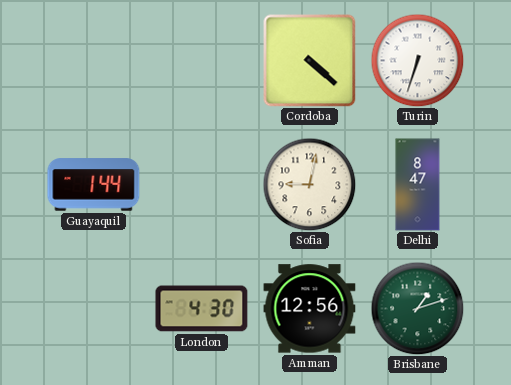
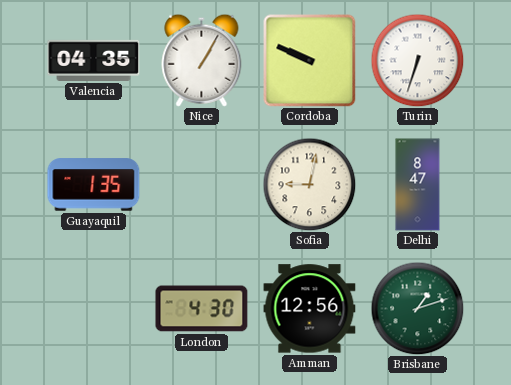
Valencia: none -> 04:35 (94, 60)
Nice: none -> 1:05 (202, 60)
Cordoba: 4:22 -> 9:49 (309, 60)
Guayaquil: 1:44 -> 1:35 (94, 185)
